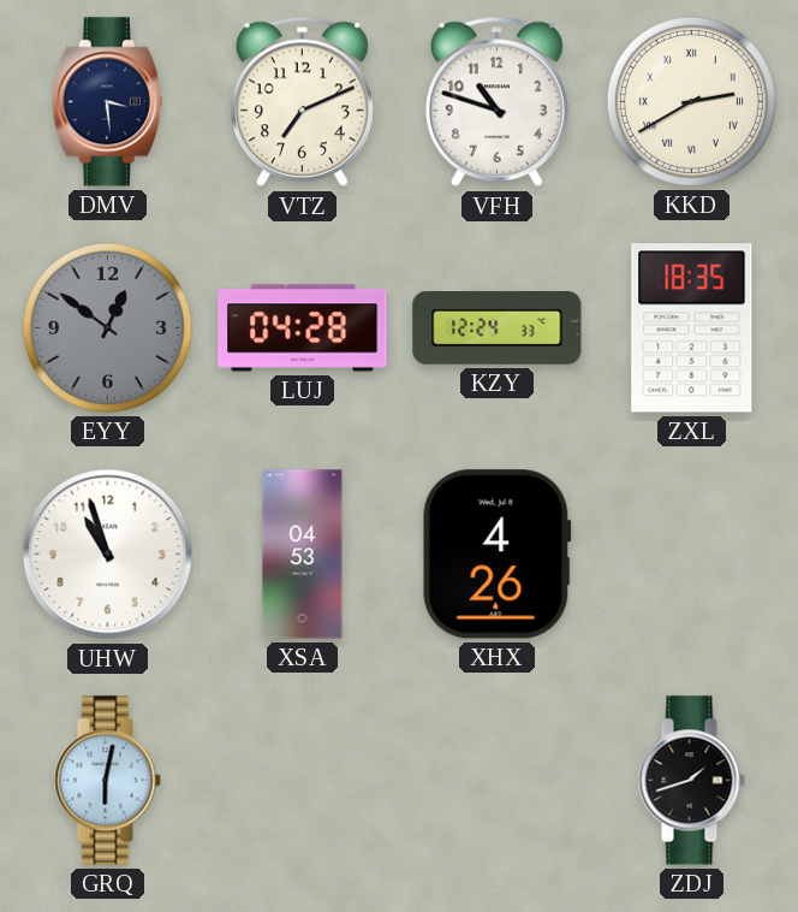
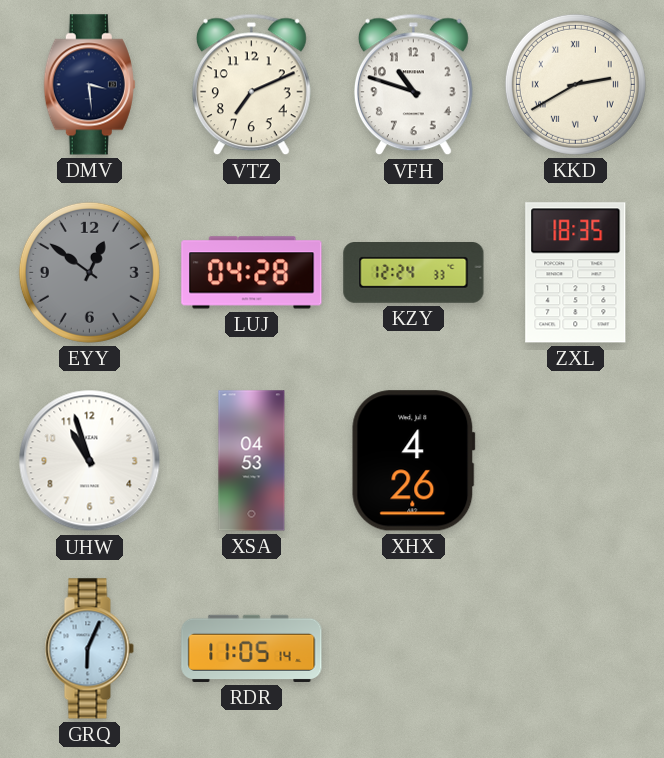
GRQ: 6:02 -> 6:04 (89, 649)
RDR: none -> 11:05 (252, 648)
ZDJ: 1:42 -> none (691, 781)
